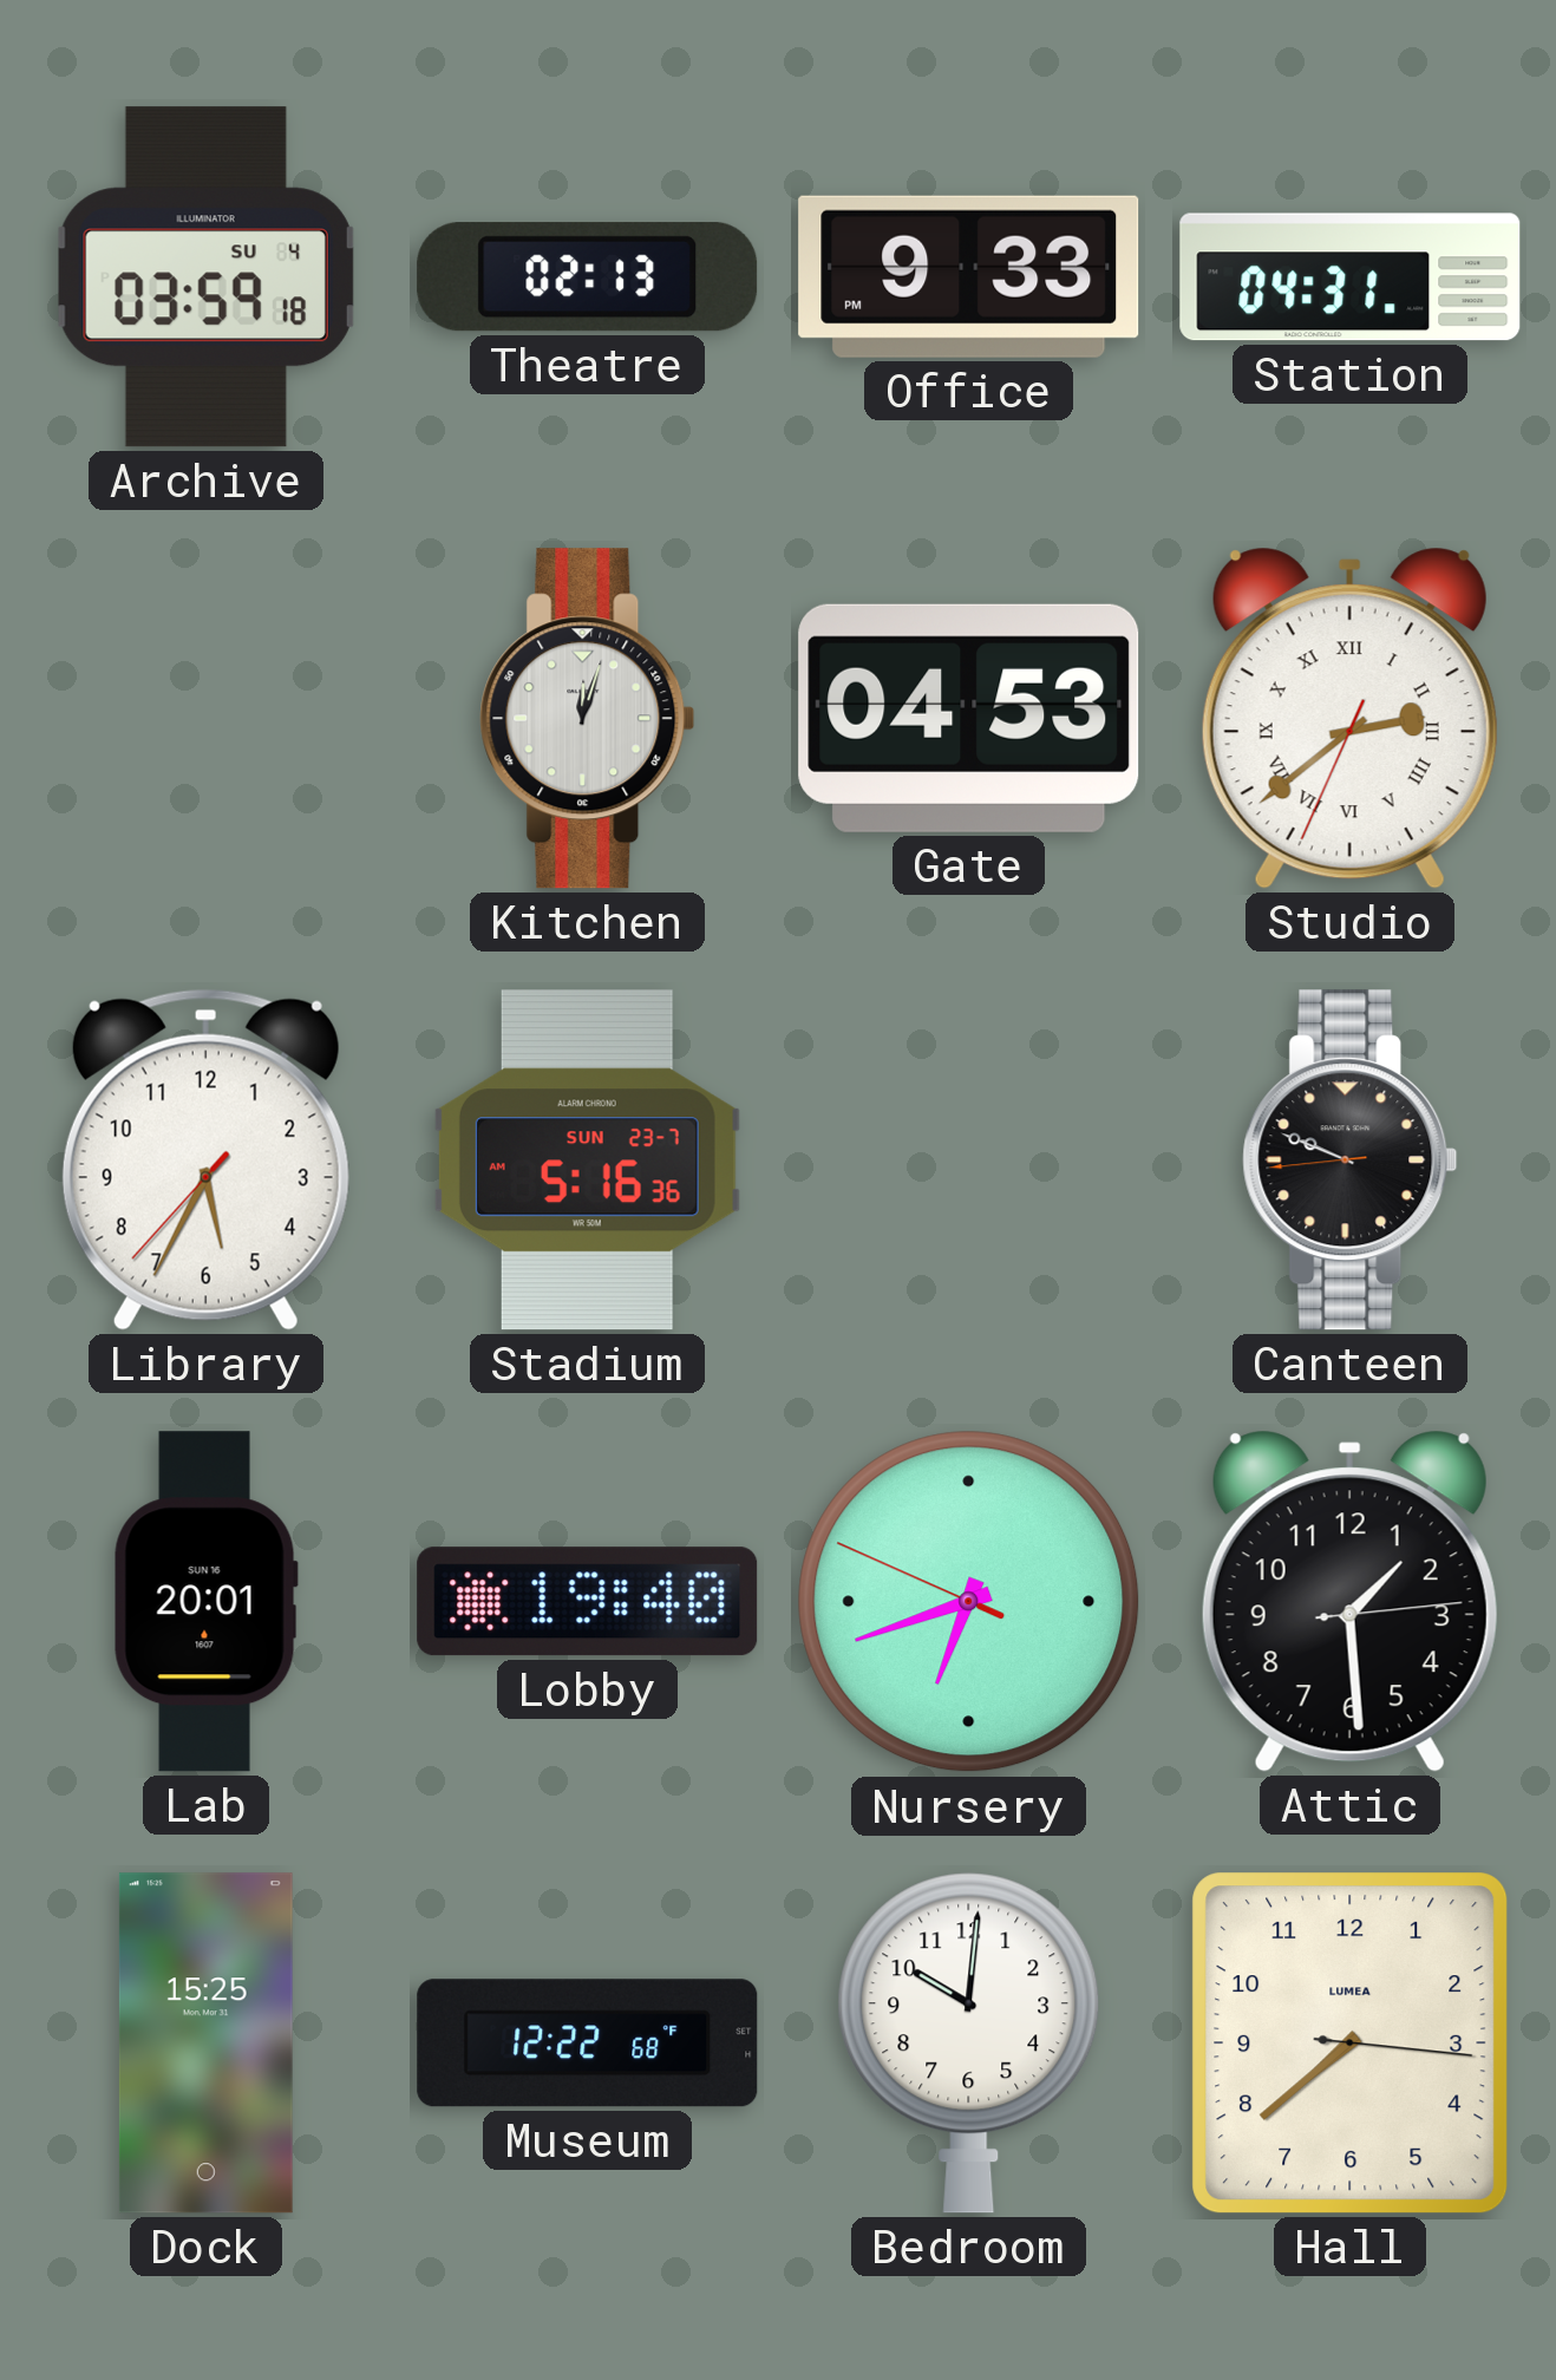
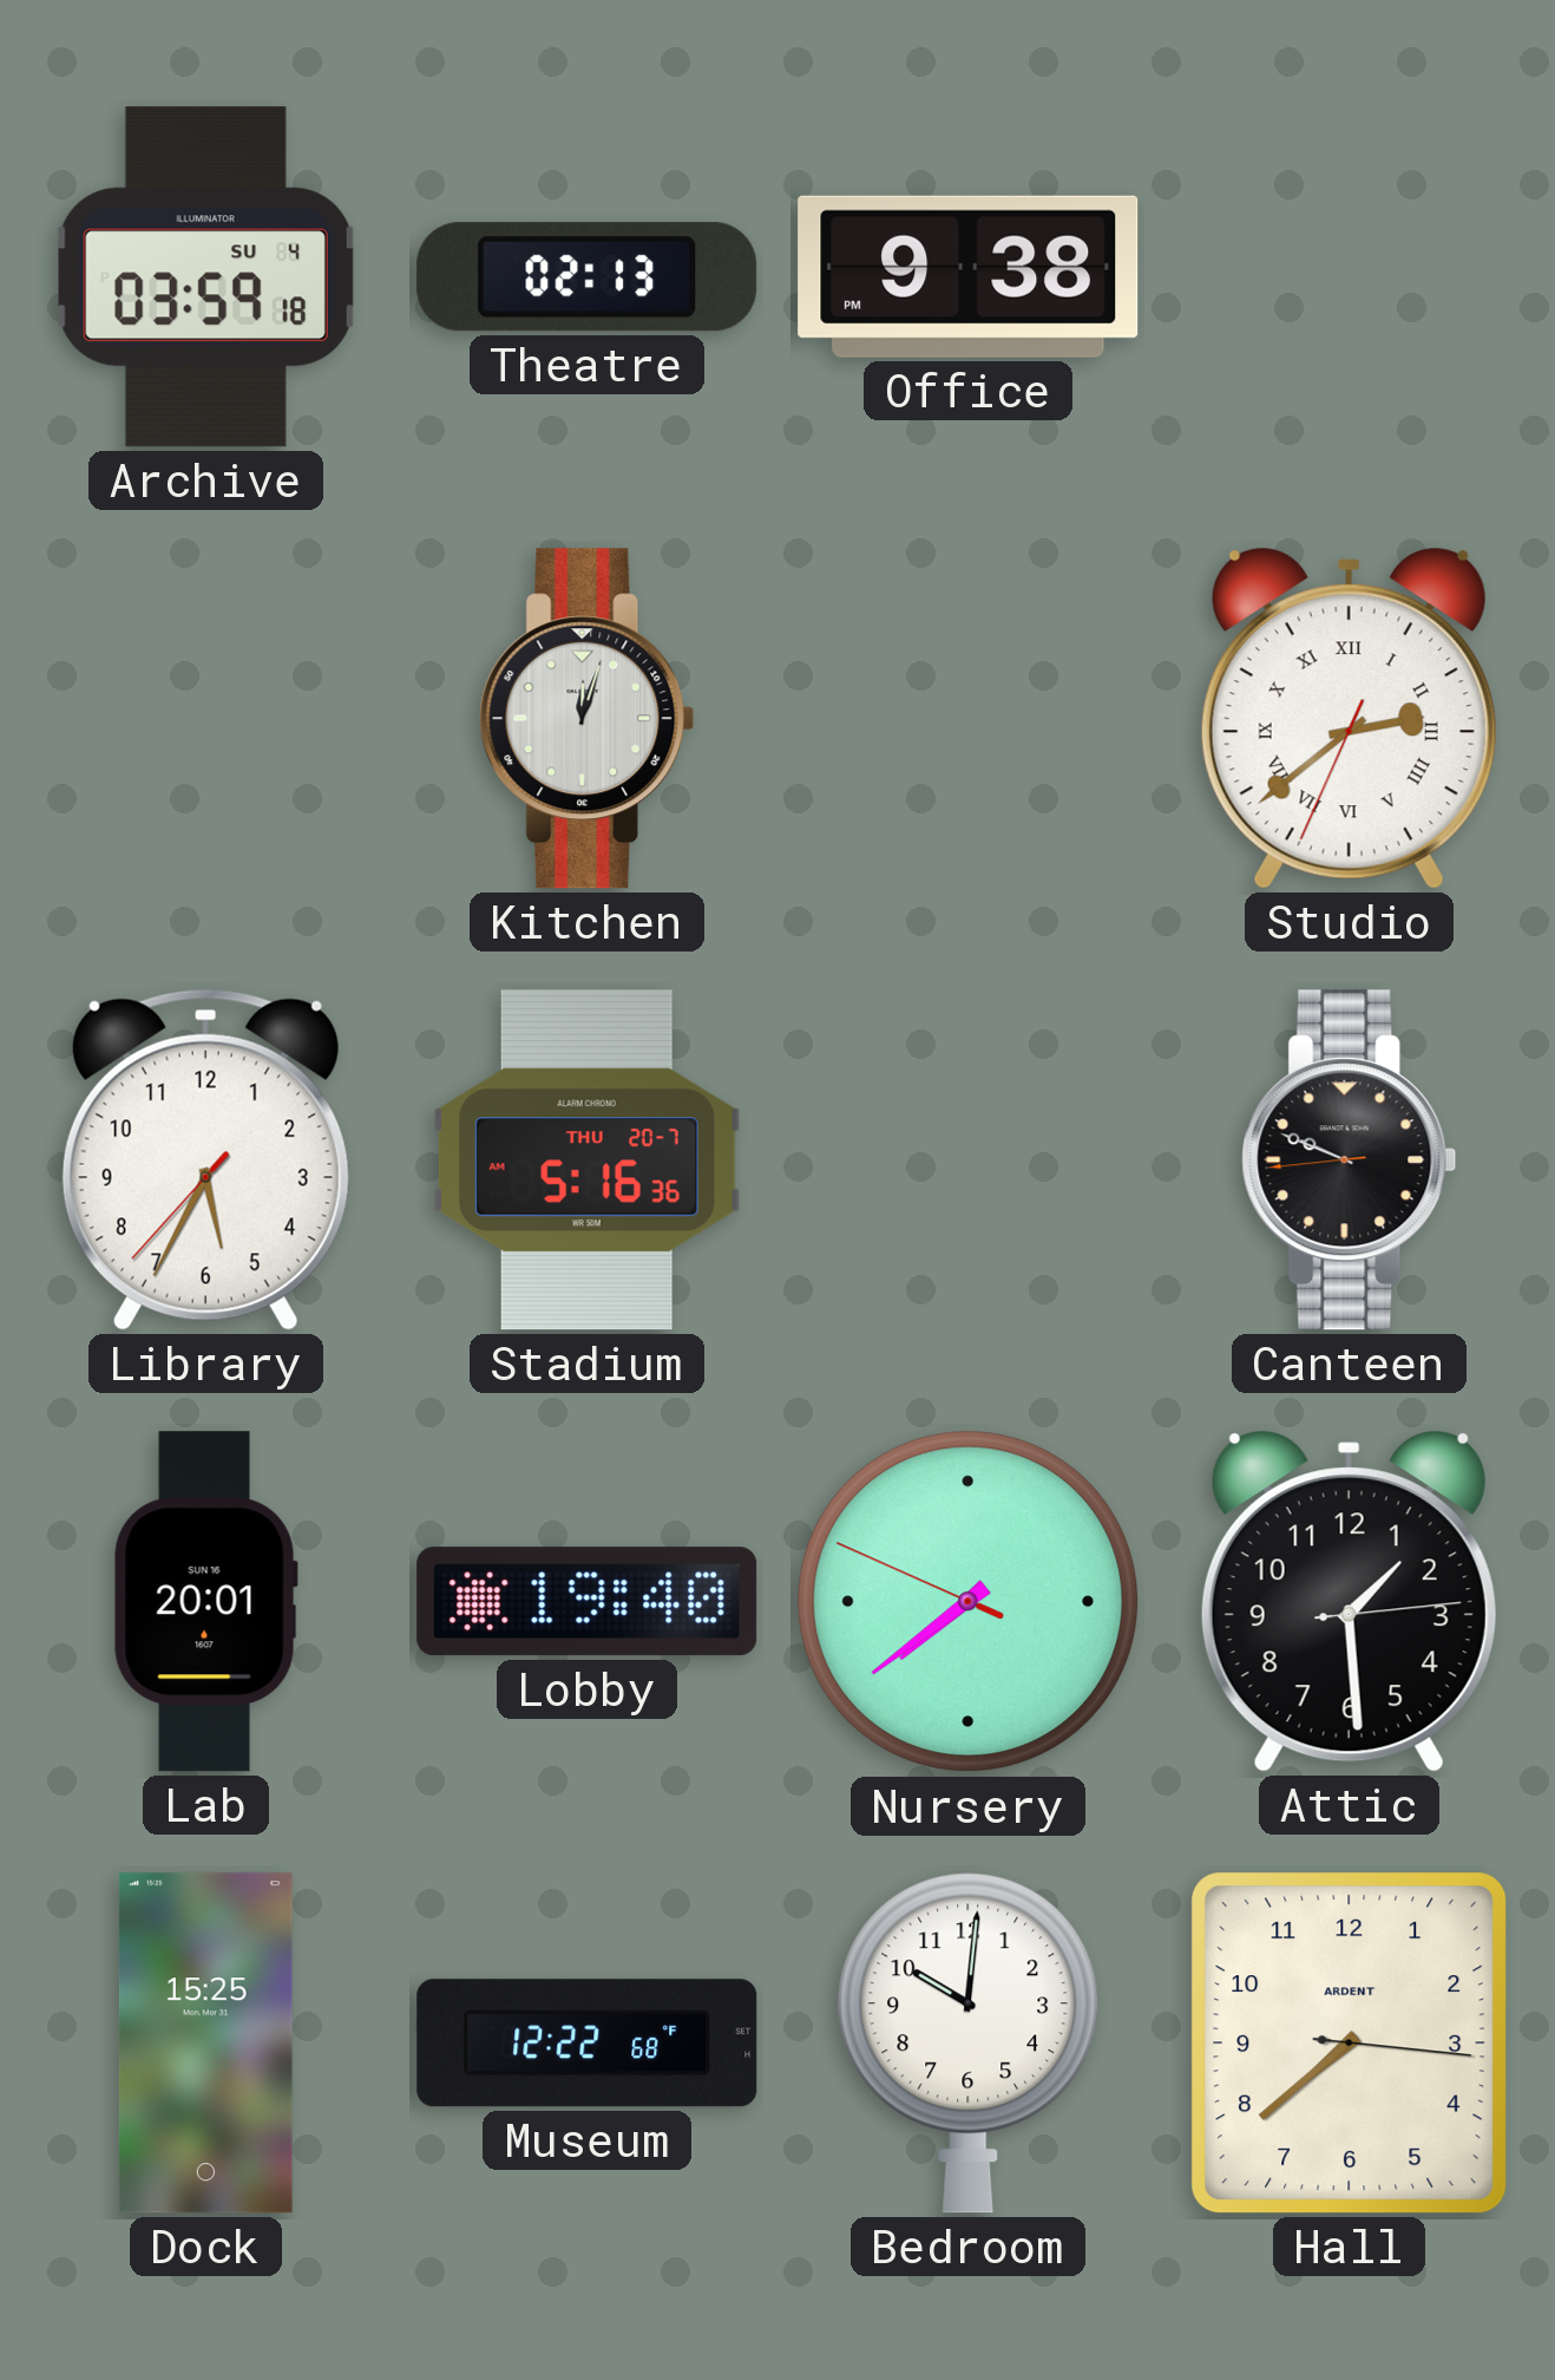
Office: 9:33 -> 9:38 (969, 276)
Station: 04:31 -> none (1351, 277)
Gate: 04:53 -> none (969, 718)
Stadium date: SUN 23-7 -> THU 20-7 (586, 1160)
Nursery: 6:41 -> 7:38 (969, 1602)
Hall brand: LUMEA -> ARDENT (1350, 2044)
